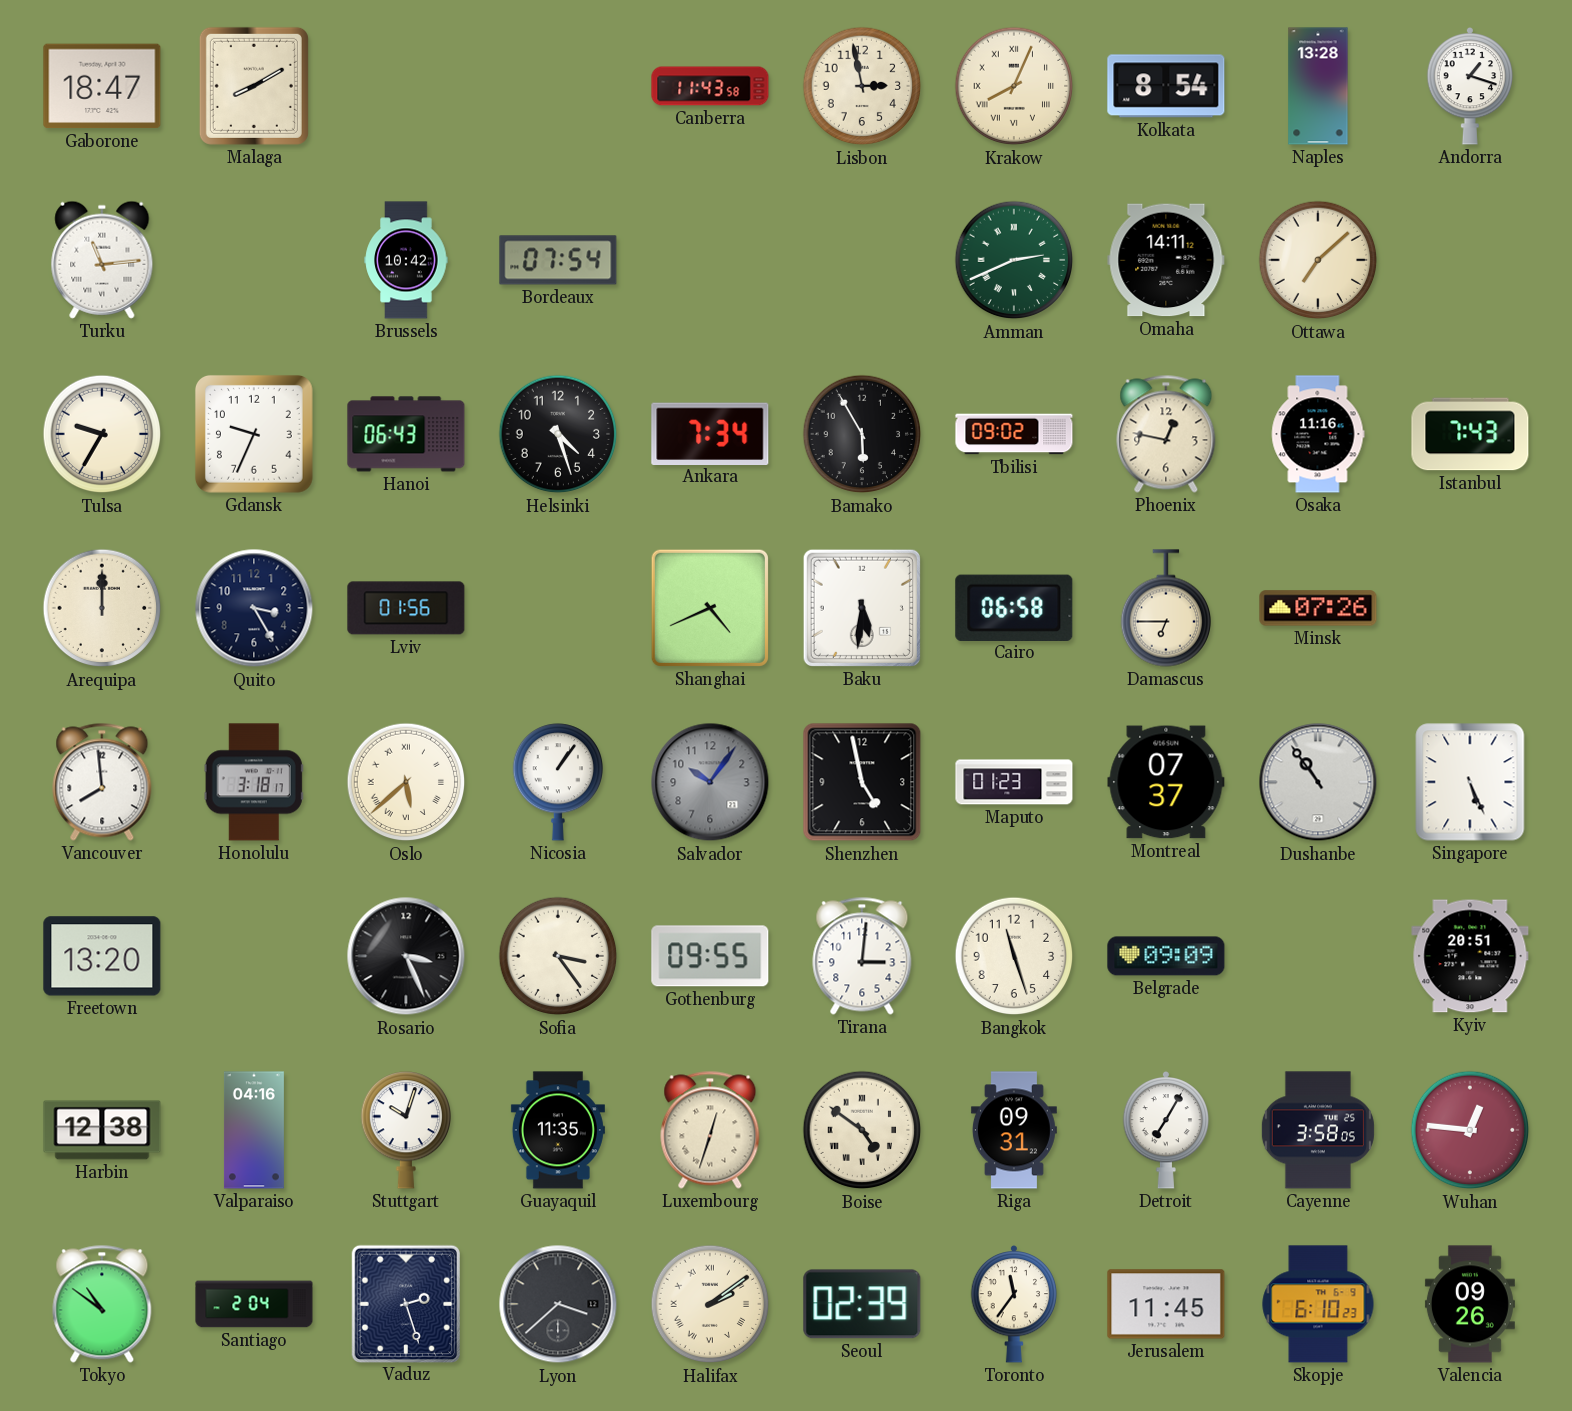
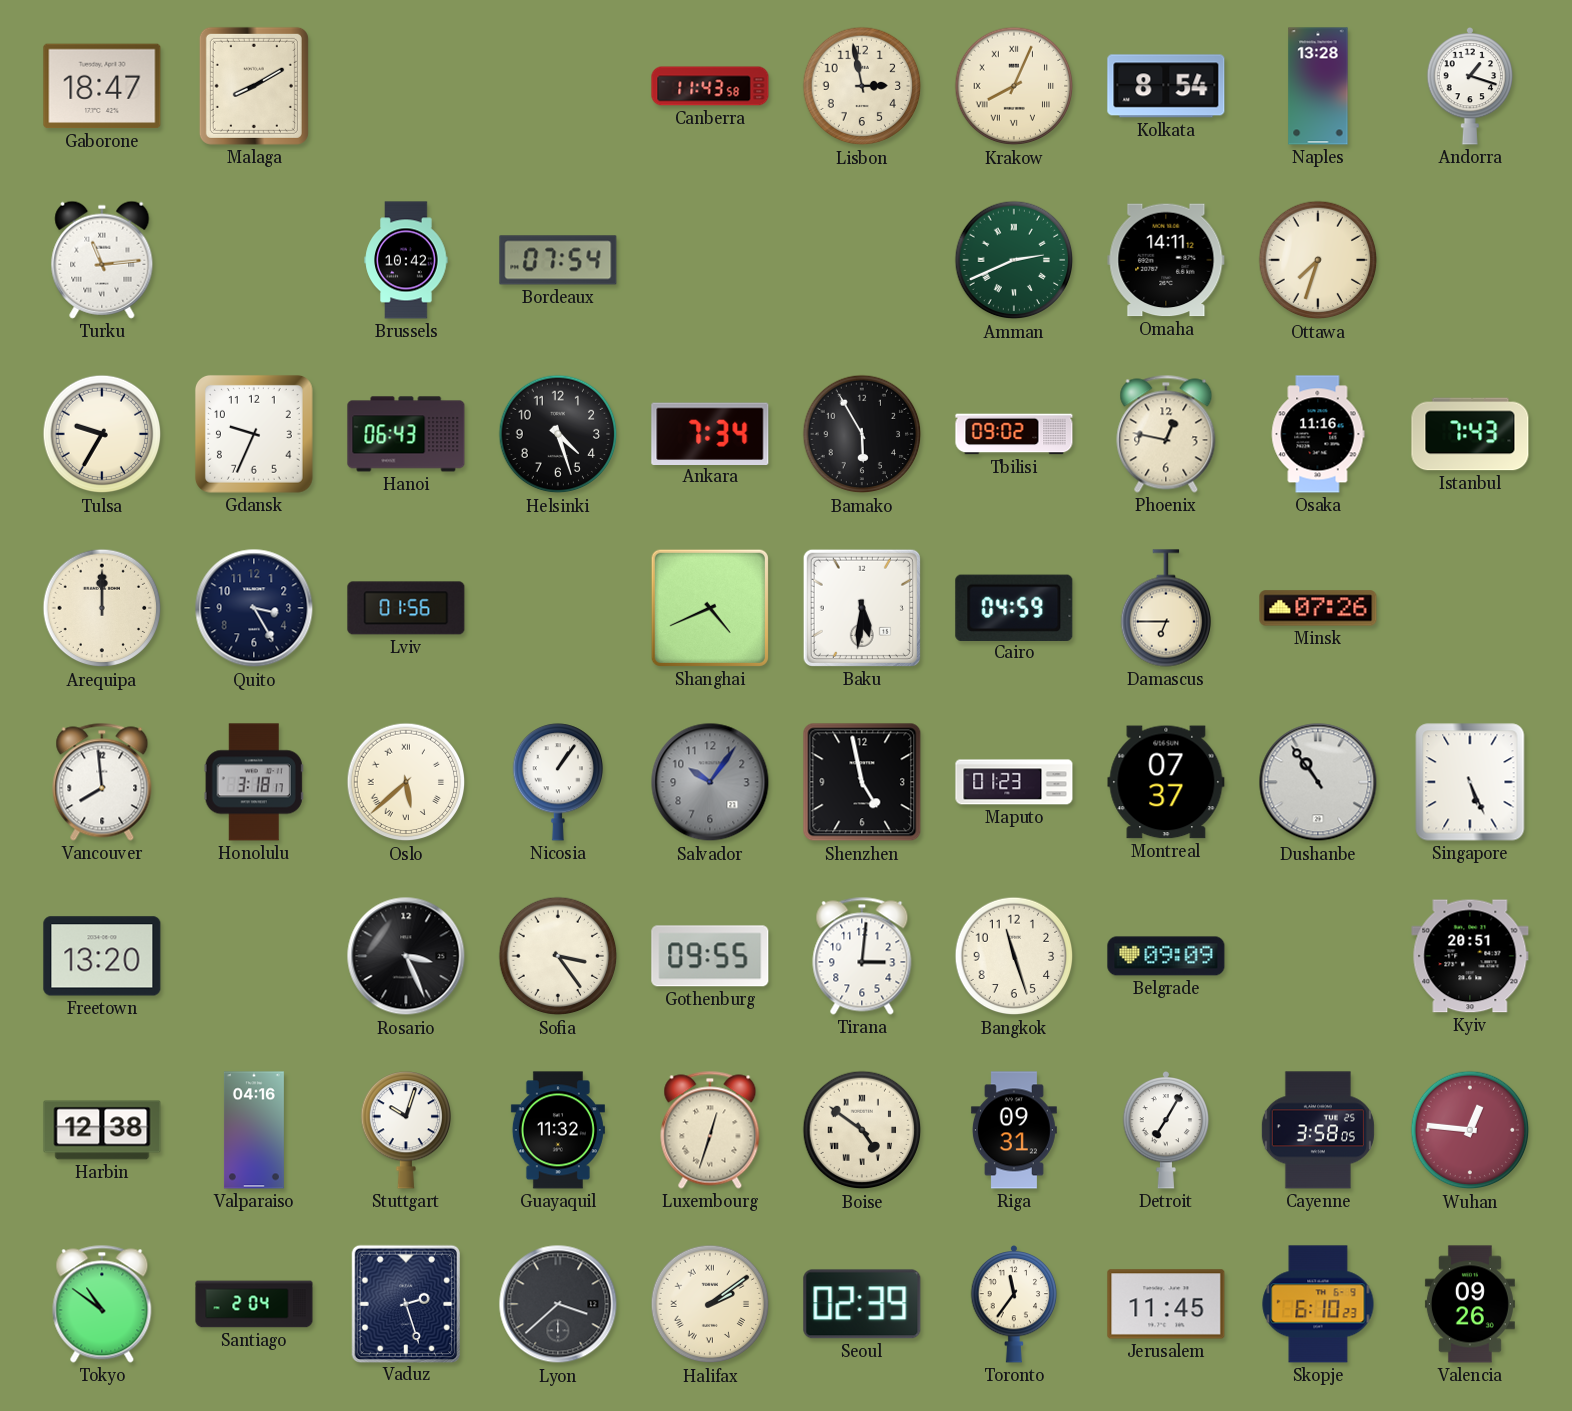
Ottawa: 7:08 -> 7:33 (1318, 260)
Cairo: 06:58 -> 04:59 (1014, 607)
Guayaquil: 11:35 -> 11:32 (558, 1130)
